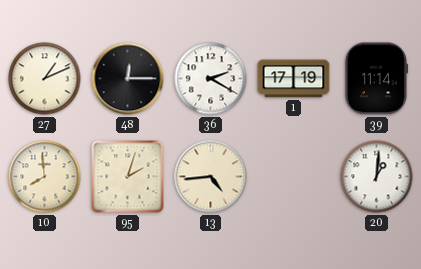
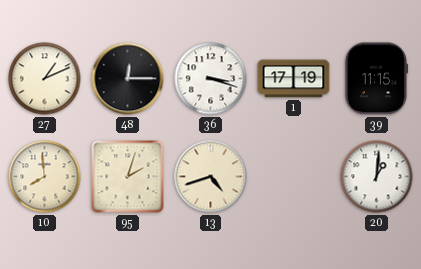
36: 2:20 -> 3:18 (211, 79)
39: 11:14 -> 11:15 (376, 79)
13: 4:44 -> 4:42 (211, 177)
